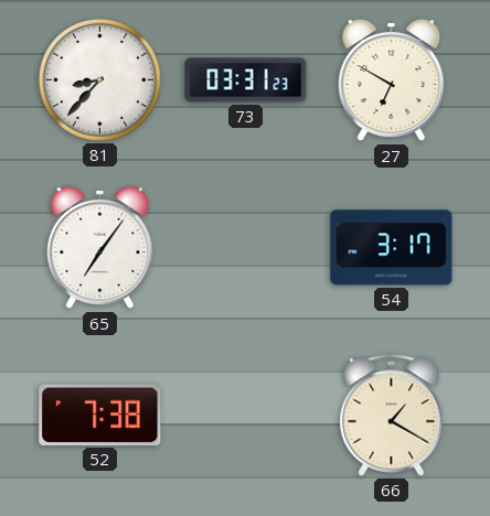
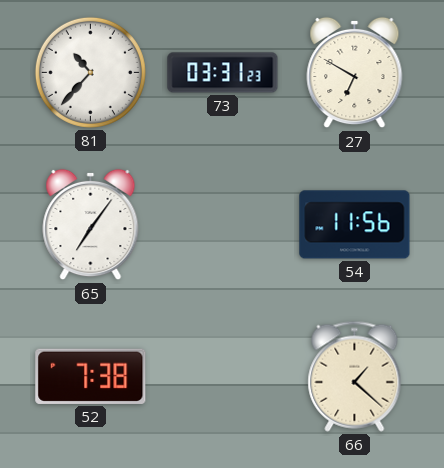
81: 8:37 -> 10:37 (90, 72)
54: 3:17 -> 11:56 (355, 225)
66: 1:20 -> 1:22 (355, 376)
